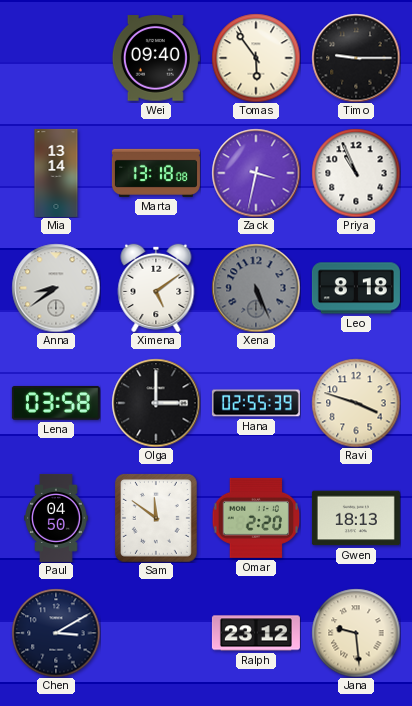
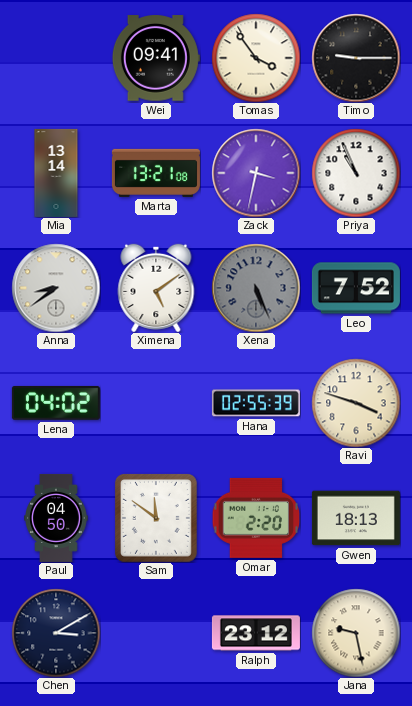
Wei: 09:40 -> 09:41 (156, 58)
Tomas: 5:54 -> 3:54 (256, 58)
Marta: 13:18 -> 13:21 (156, 173)
Leo: 8:18 -> 7:52 (356, 288)
Lena: 03:58 -> 04:02 (56, 403)
Olga: 3:00 -> none (156, 403)
Jana: 9:29 -> 9:28 (356, 633)
